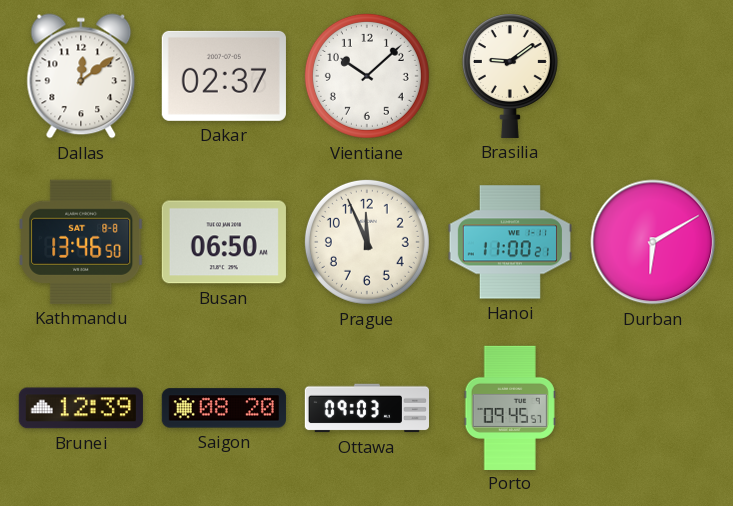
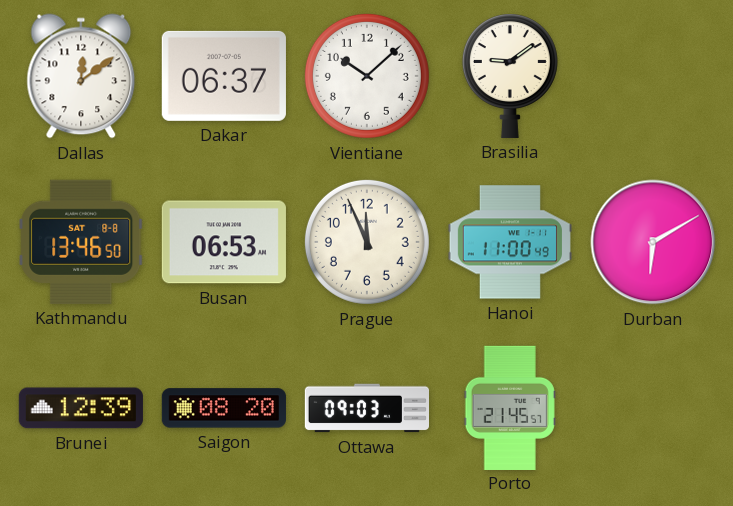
Dakar: 02:37 -> 06:37 (224, 76)
Busan: 06:50 -> 06:53 (224, 242)
Hanoi: 11:00:21 -> 11:00:49 (510, 242)
Porto: 09:45 -> 21:45 (510, 407)
